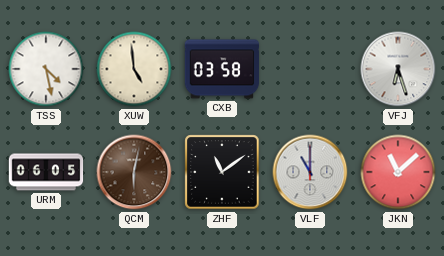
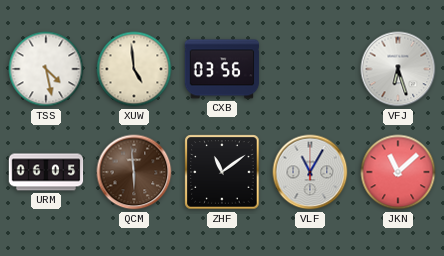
CXB: 03:58 -> 03:56 (222, 69)
QCM: 6:02 -> 5:59 (134, 172)
VLF: 11:00 -> 11:05 (310, 172)
